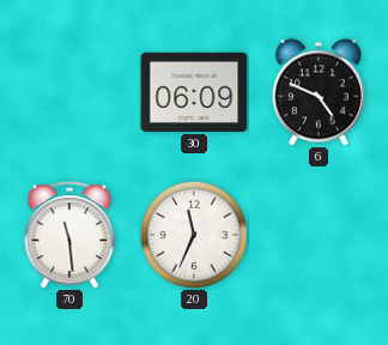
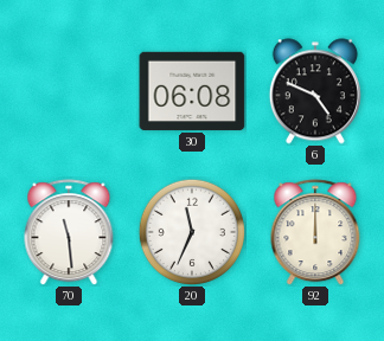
30: 06:09 -> 06:08 (192, 91)
92: none -> 12:00 (315, 232)
